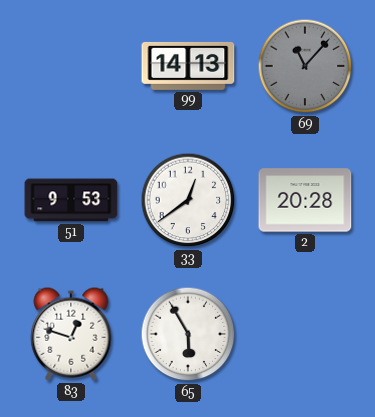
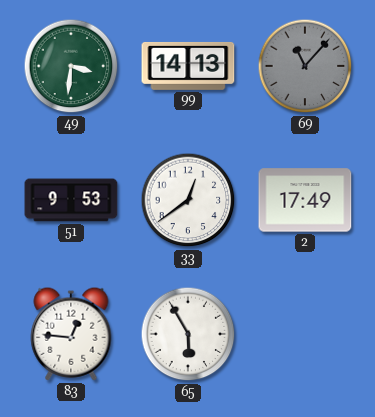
49: none -> 3:31 (71, 66)
2: 20:28 -> 17:49 (305, 200)
83: 12:48 -> 12:46 (71, 334)
